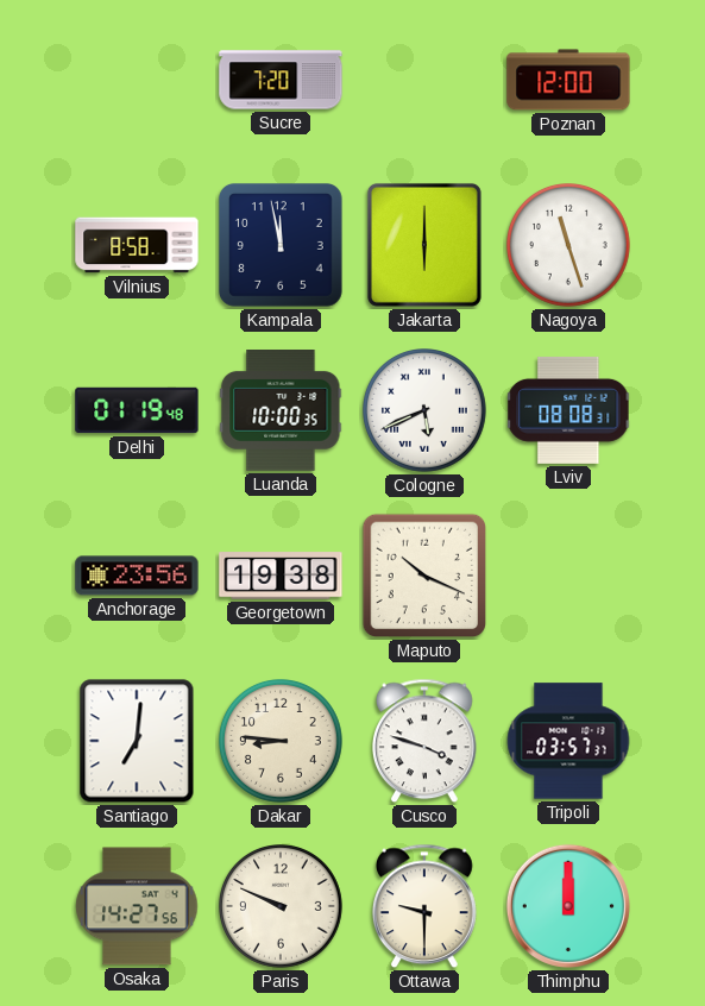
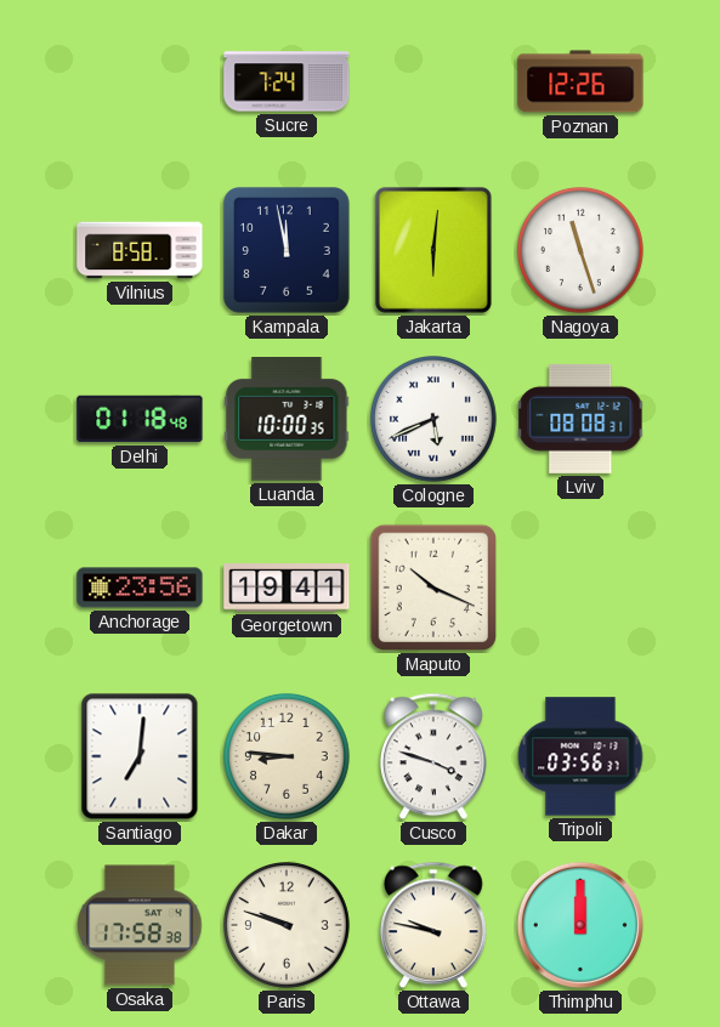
Sucre: 7:20 -> 7:24 (287, 81)
Poznan: 12:00 -> 12:26 (580, 81)
Jakarta: 6:00 -> 6:01 (433, 250)
Delhi: 01:19 -> 01:18 (140, 419)
Georgetown: 19:38 -> 19:41 (287, 588)
Tripoli: 03:57 -> 03:56 (580, 756)
Osaka: 14:27 -> 17:58 (140, 925)
Paris: 9:49 -> 9:48 (288, 926)
Ottawa: 9:30 -> 9:47 (435, 925)
